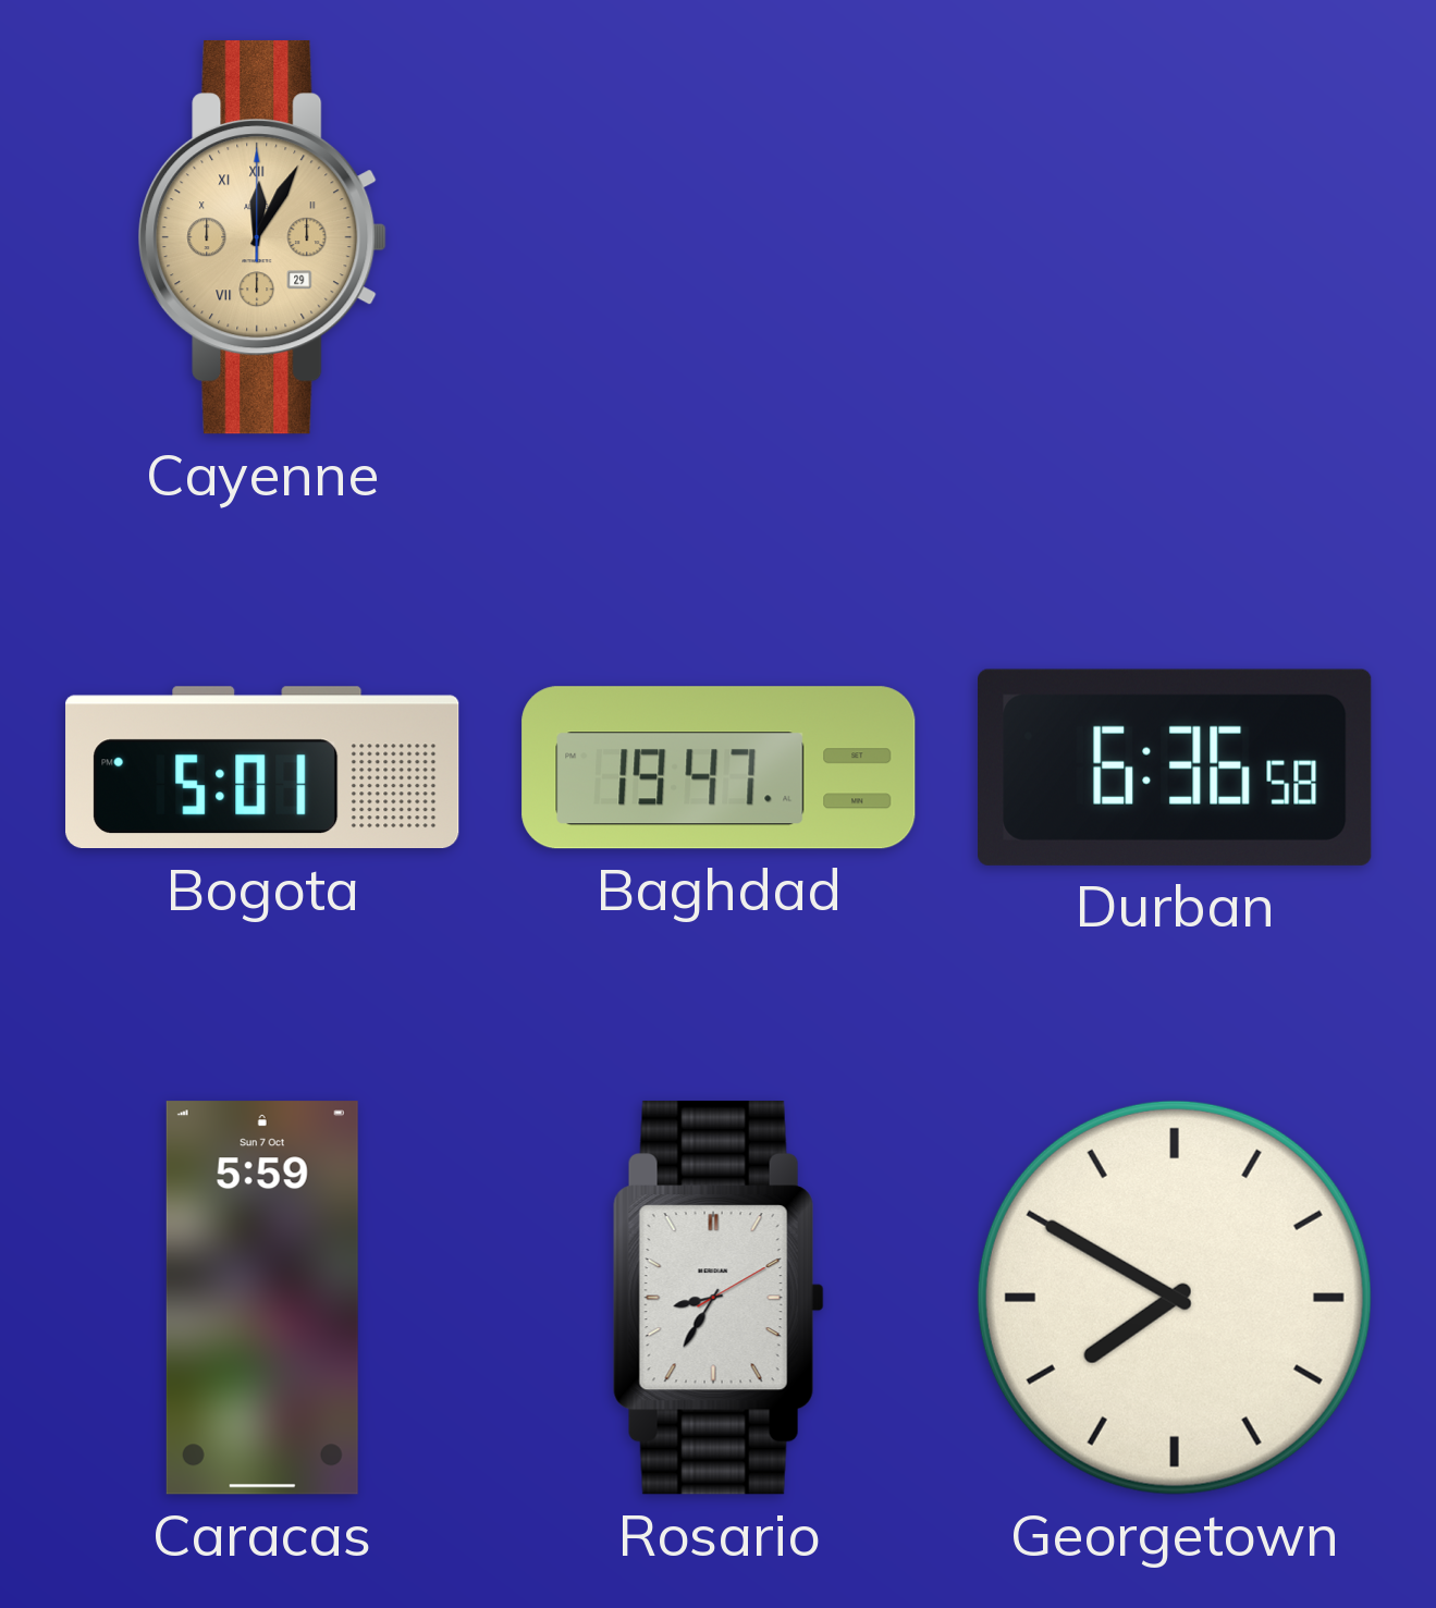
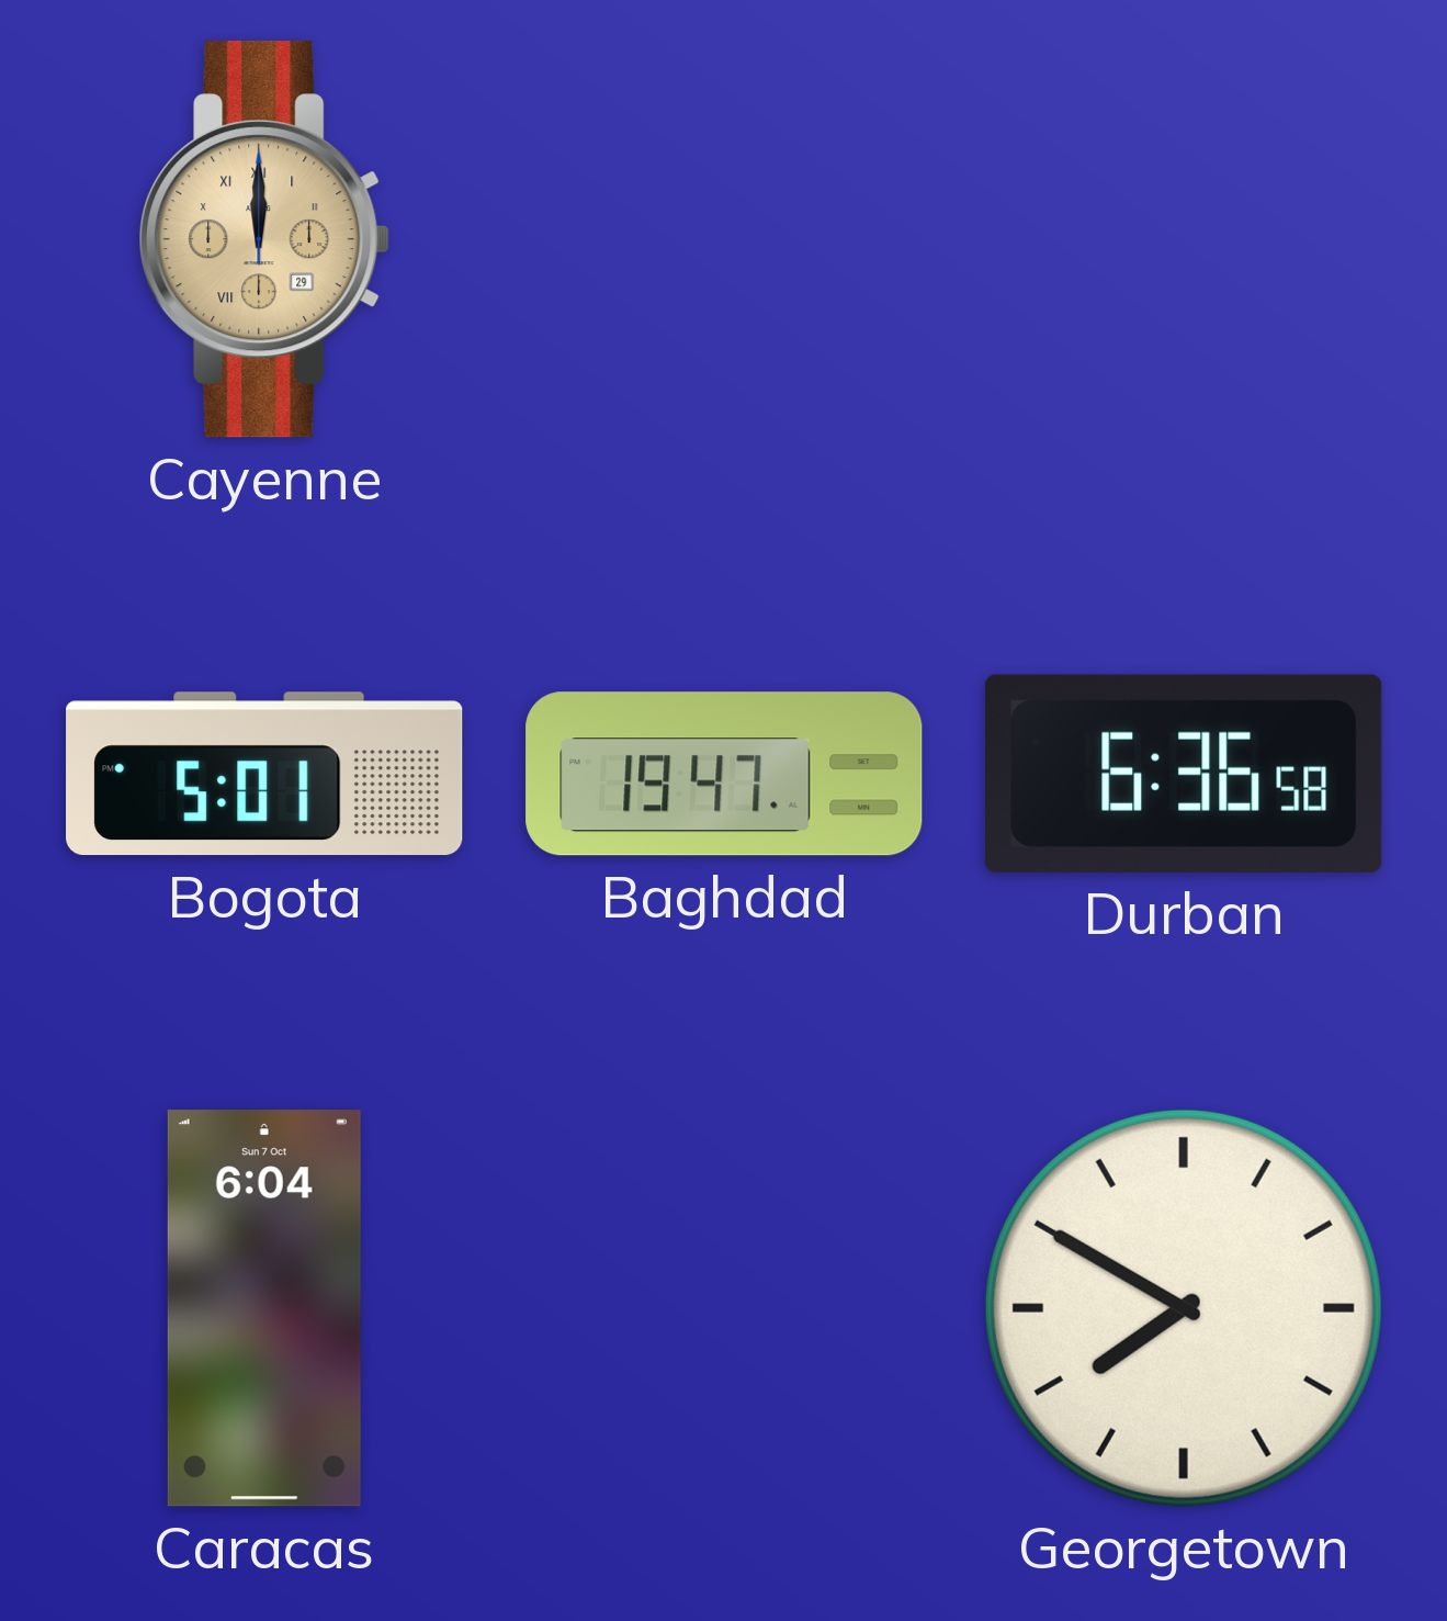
Cayenne: 12:05 -> 12:00 (264, 239)
Caracas: 5:59 -> 6:04 (264, 1308)
Rosario: 8:35 -> none (719, 1298)
